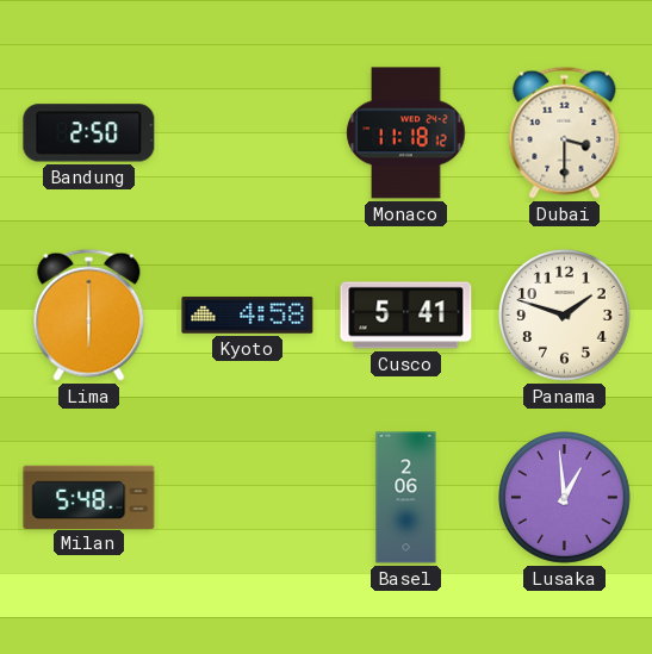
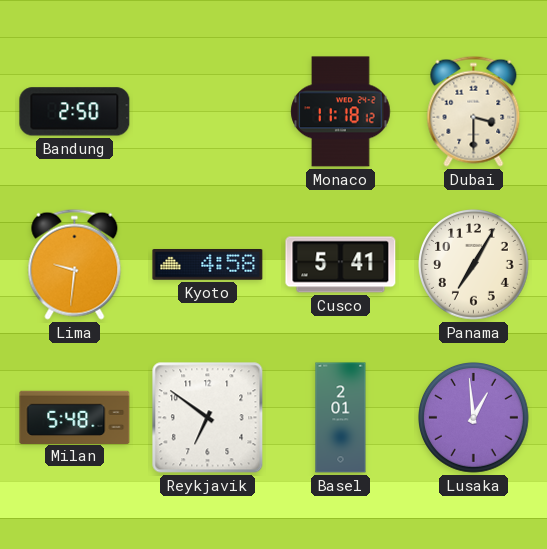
Lima: 6:00 -> 9:31 (75, 264)
Panama: 1:48 -> 7:05 (474, 265)
Reykjavik: none -> 6:51 (208, 418)
Basel: 2:06 -> 2:01 (341, 418)
